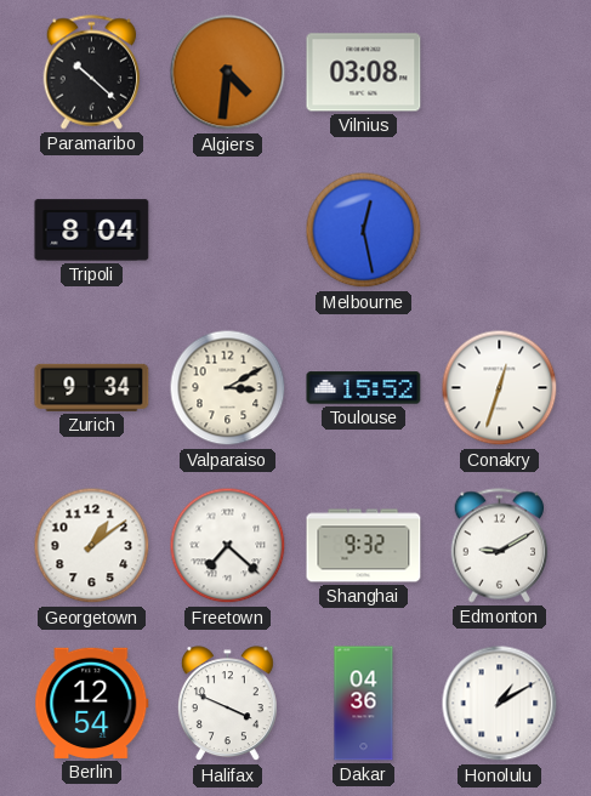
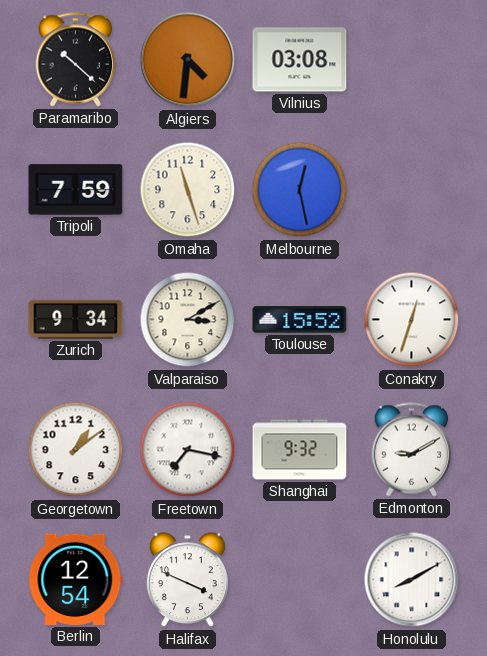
Tripoli: 8:04 -> 7:59 (76, 190)
Omaha: none -> 11:27 (188, 190)
Freetown: 7:22 -> 7:17 (188, 450)
Dakar: 04:36 -> none (364, 704)
Honolulu: 1:10 -> 8:10 (412, 580)
